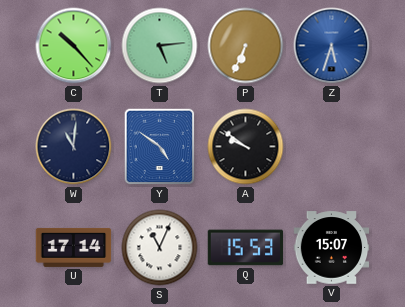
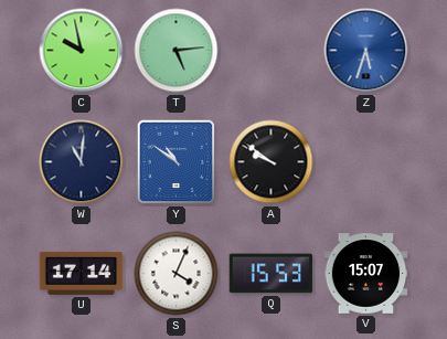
C: 10:23 -> 9:58 (82, 51)
P: 6:34 -> none (246, 46)
Y: 4:51 -> 10:51 (177, 162)
S: 11:04 -> 4:04 (177, 274)
